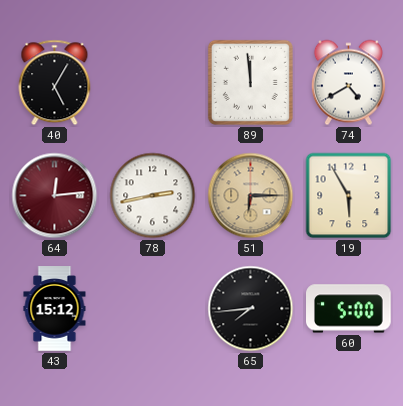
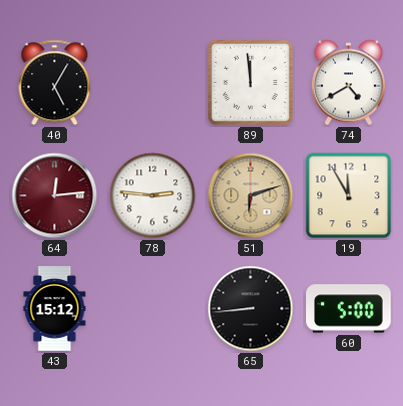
78: 2:43 -> 2:46 (153, 196)
51: 6:15 -> 6:12 (251, 196)
19: 5:55 -> 11:55 (349, 196)
65: 7:44 -> 8:44 (251, 309)
